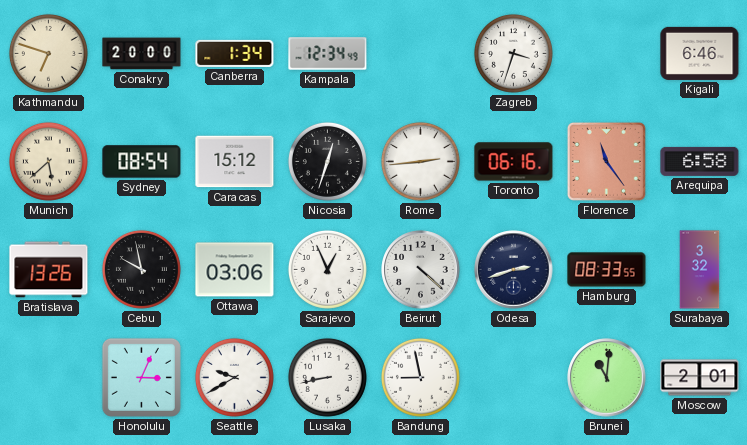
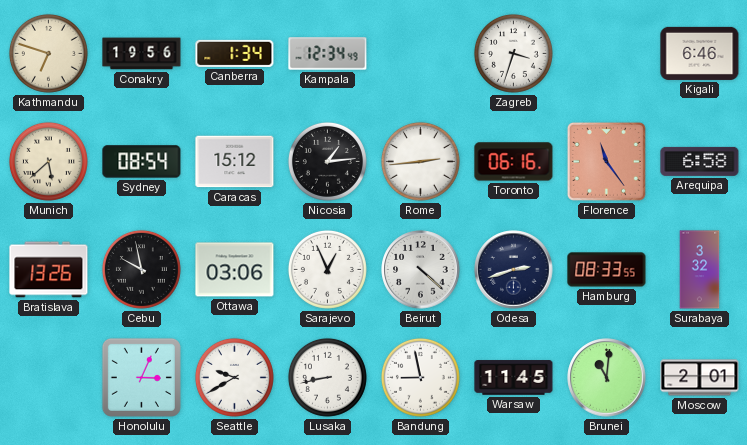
Conakry: 20:00 -> 19:56 (142, 54)
Nicosia: 12:33 -> 1:14 (327, 161)
Warsaw: none -> 11:45 (514, 378)
